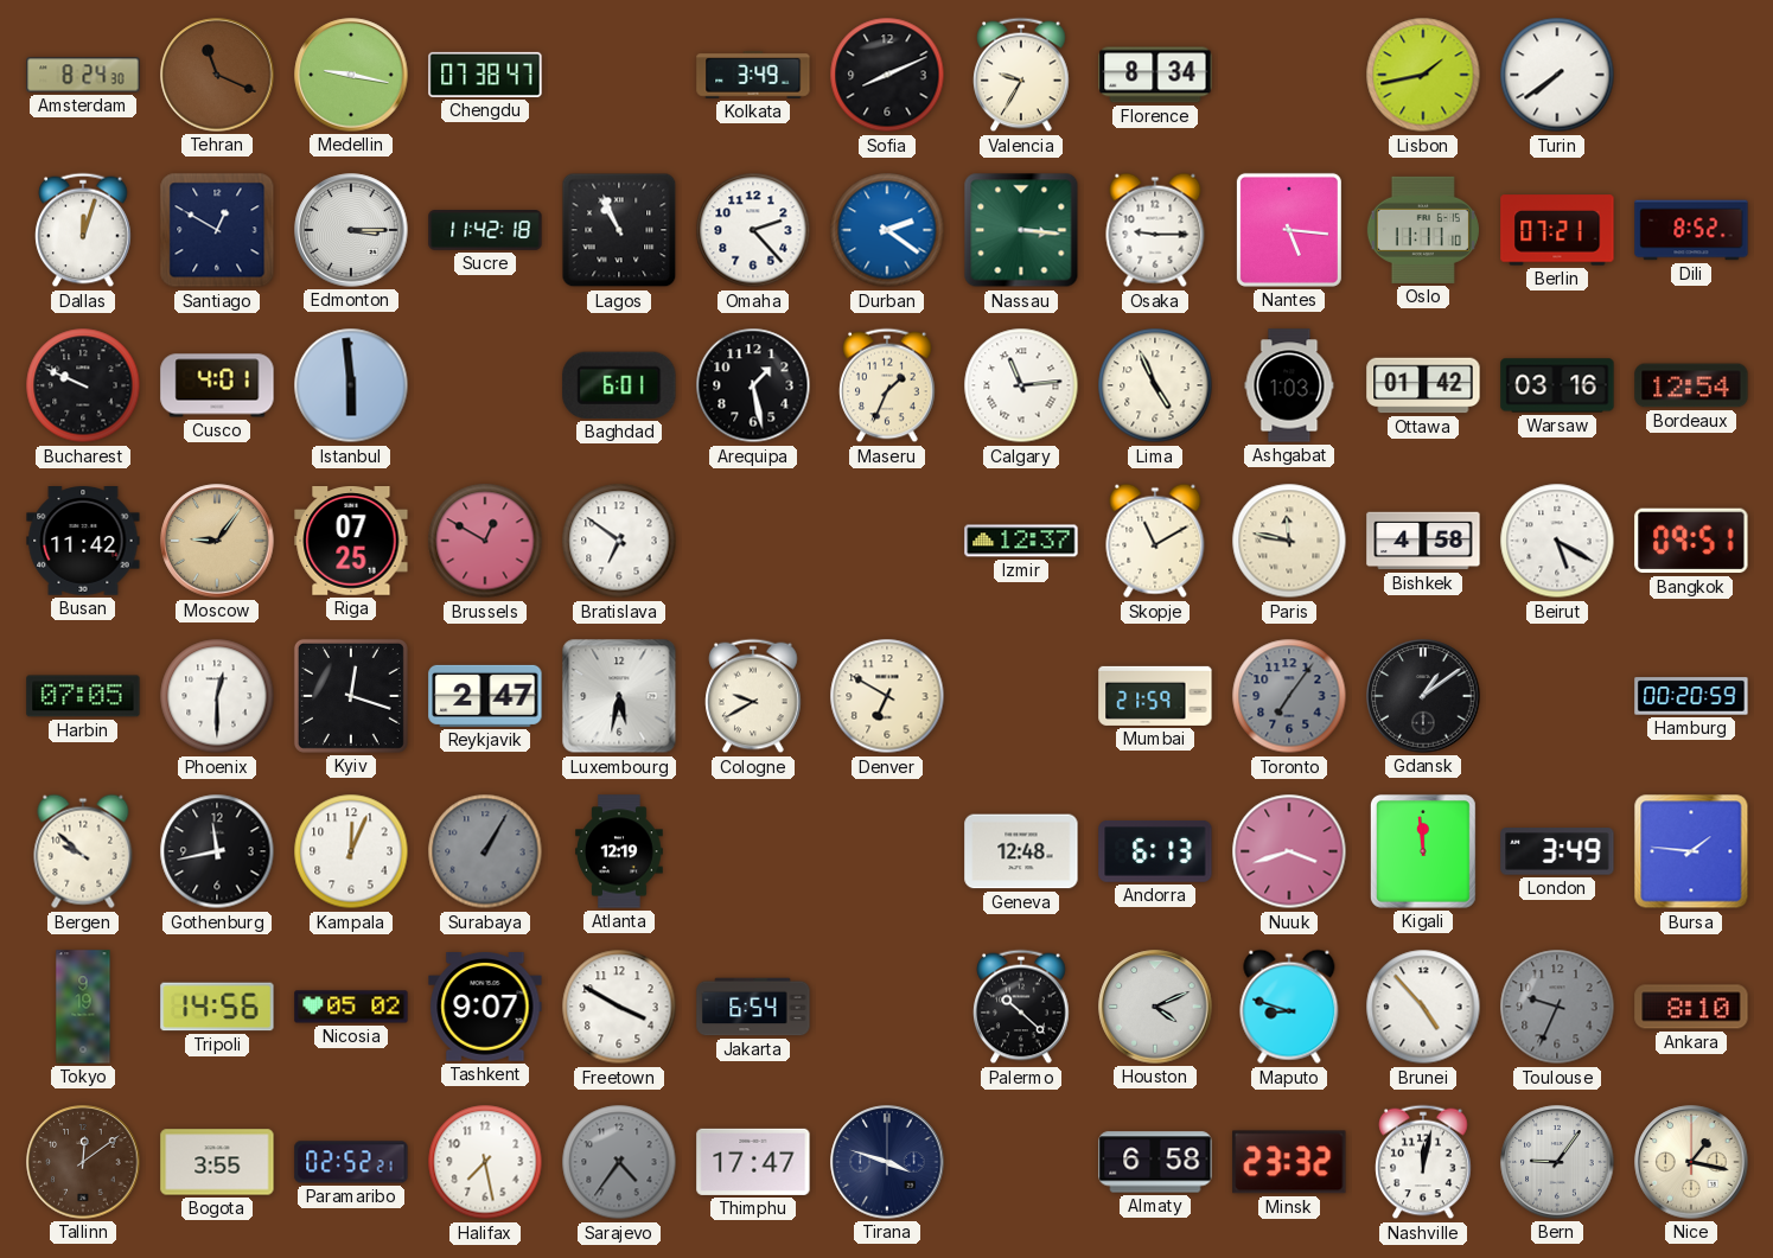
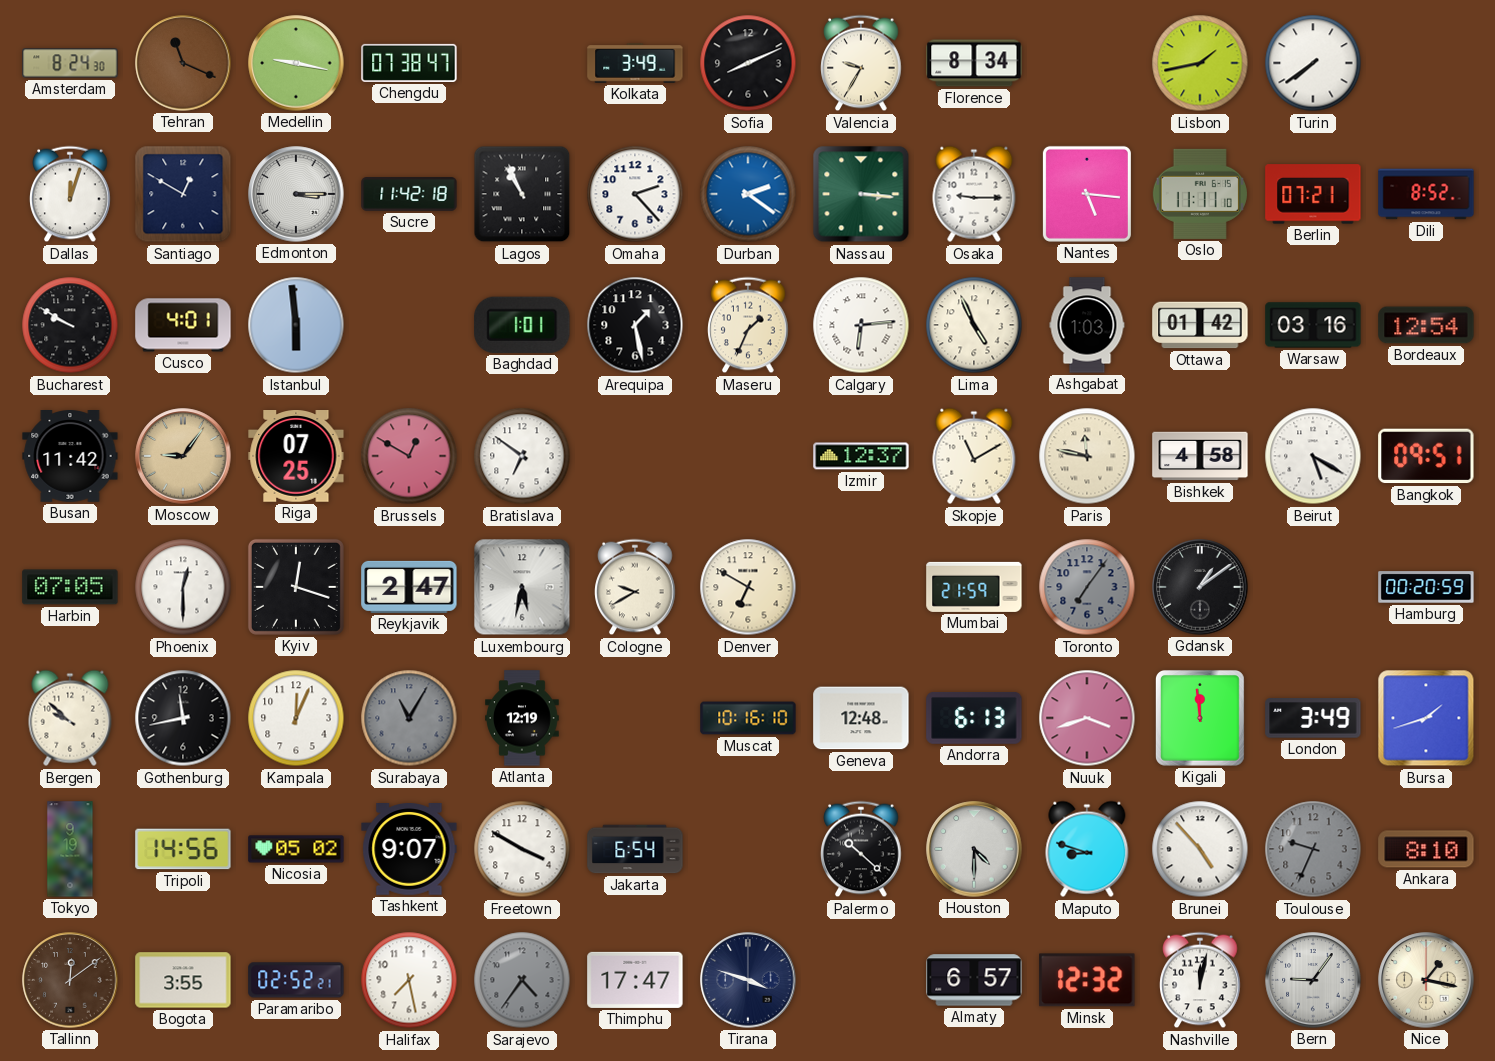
Bucharest: 9:49 -> 9:50 (70, 325)
Baghdad: 6:01 -> 1:01 (522, 325)
Calgary: 11:14 -> 6:14 (861, 325)
Surabaya: 1:05 -> 11:05 (409, 718)
Muscat: none -> 10:16 (748, 718)
Bursa: 1:46 -> 1:42 (1426, 718)
Houston: 4:11 -> 4:30 (974, 849)
Almaty: 6:58 -> 6:57 (974, 980)
Minsk: 23:32 -> 12:32 (1087, 980)
